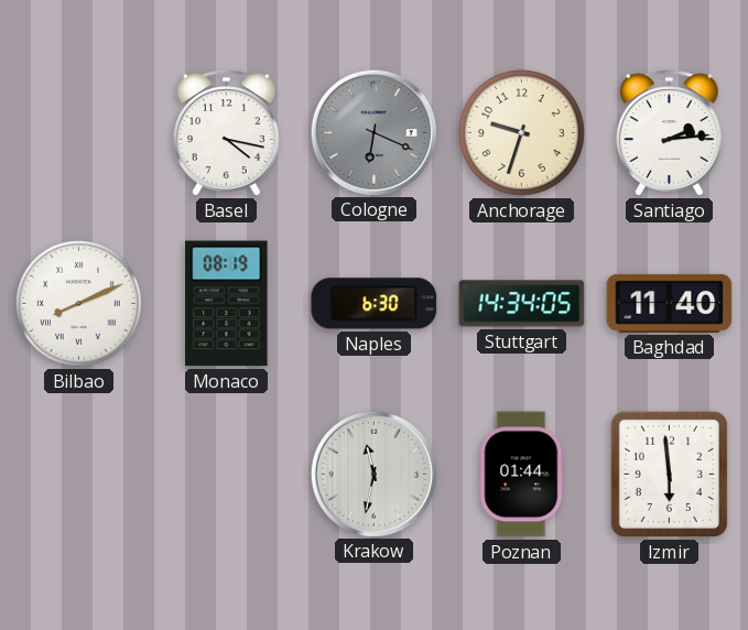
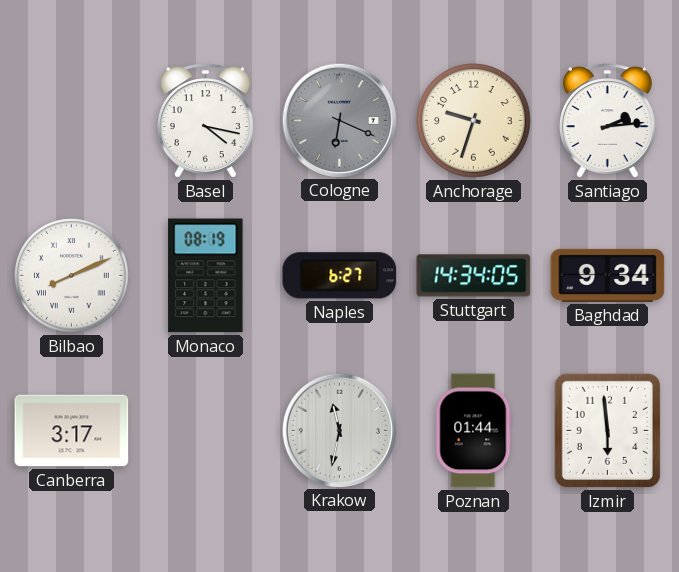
Naples: 6:30 -> 6:27 (340, 276)
Baghdad: 11:40 -> 9:34 (608, 275)
Canberra: none -> 3:17 (72, 431)
